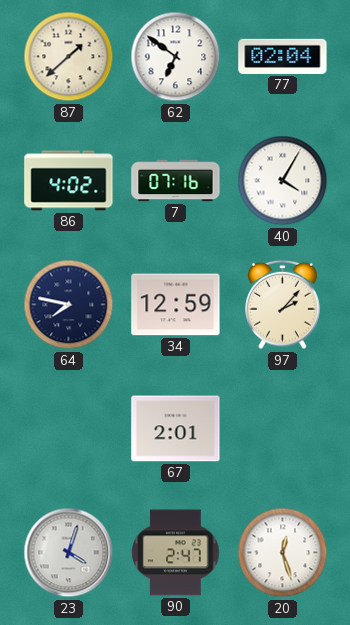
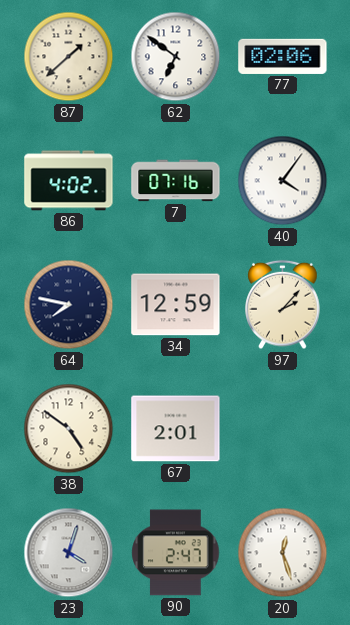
77: 02:04 -> 02:06 (283, 56)
40: 4:05 -> 4:06 (283, 181)
38: none -> 4:51 (69, 429)
